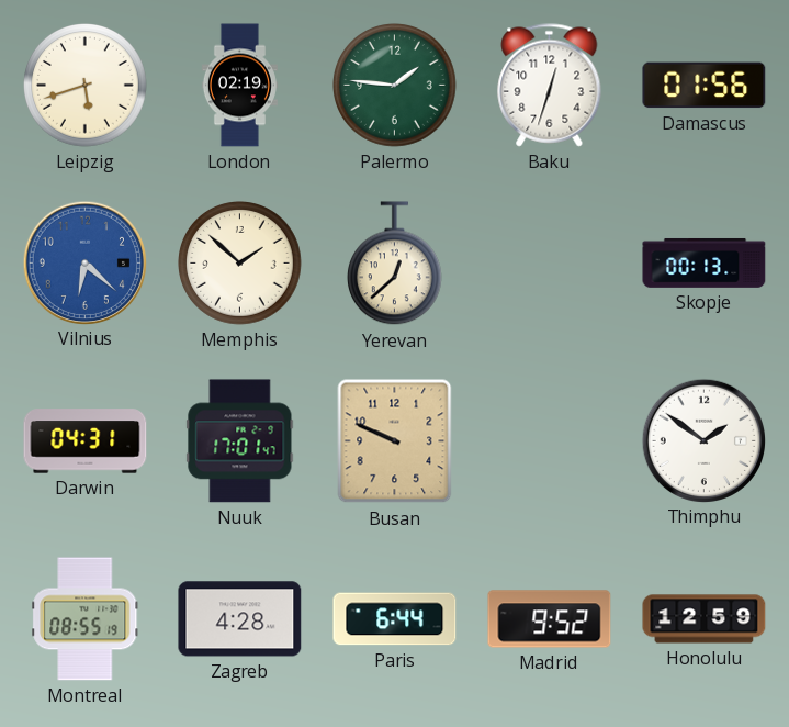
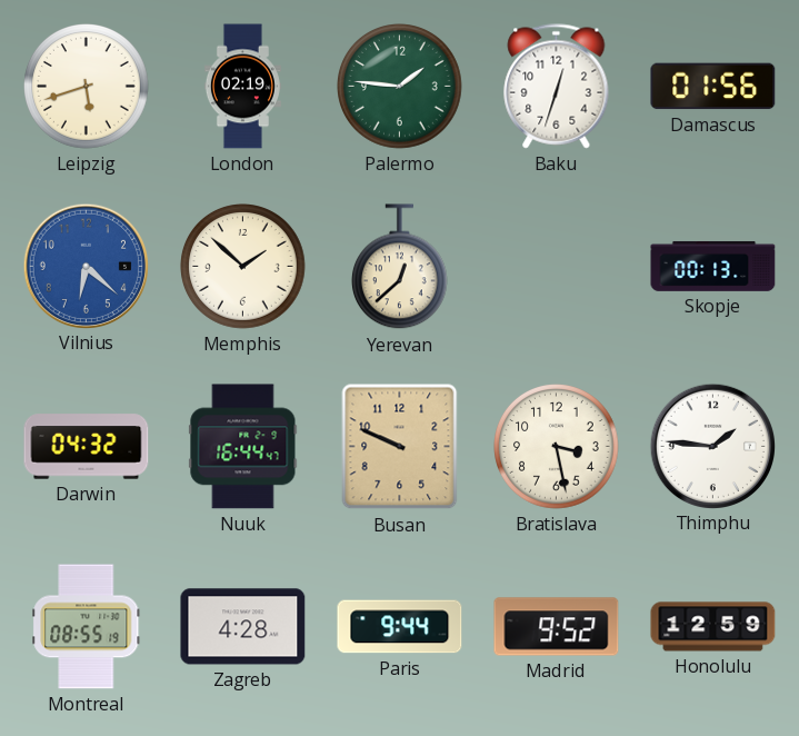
Darwin: 04:31 -> 04:32 (87, 447)
Nuuk: 17:01 -> 16:44 (243, 447)
Bratislava: none -> 3:28 (557, 447)
Thimphu: 1:51 -> 1:46 (712, 446)
Paris: 6:44 -> 9:44 (400, 627)
